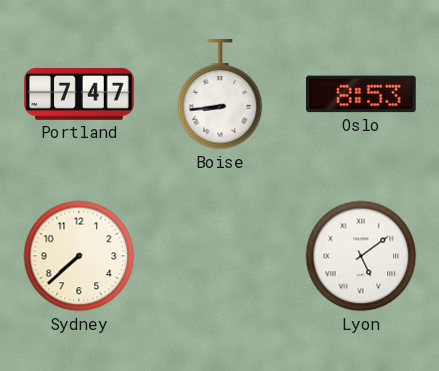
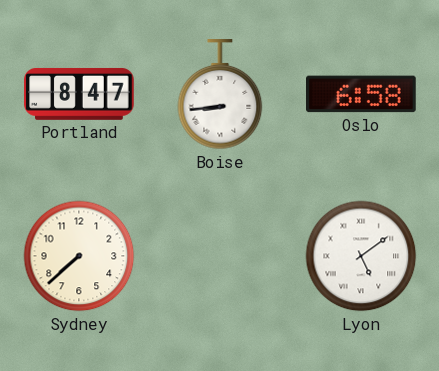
Portland: 7:47 -> 8:47 (79, 94)
Oslo: 8:53 -> 6:58 (362, 94)
